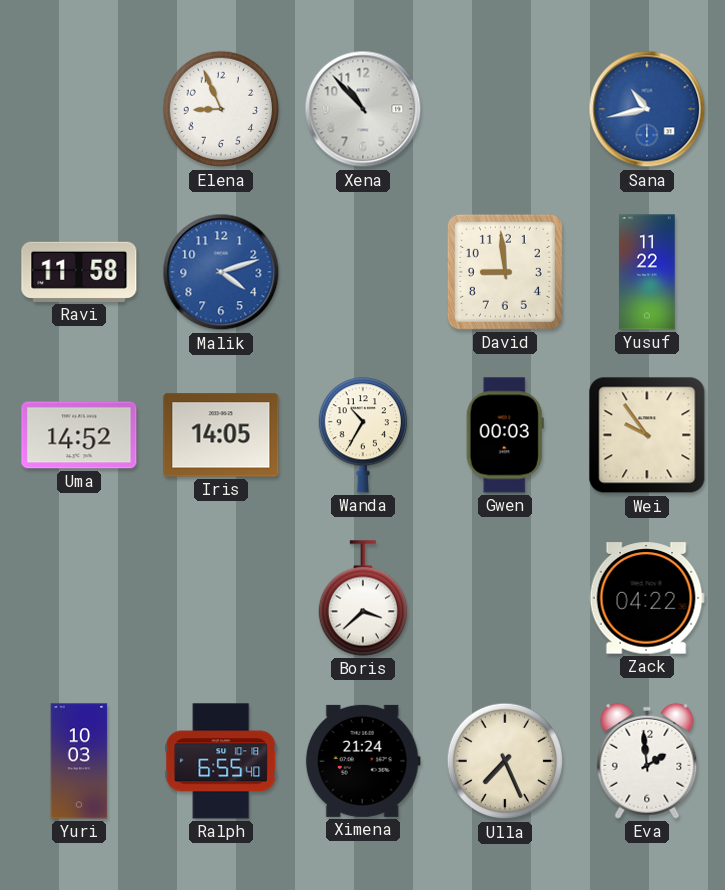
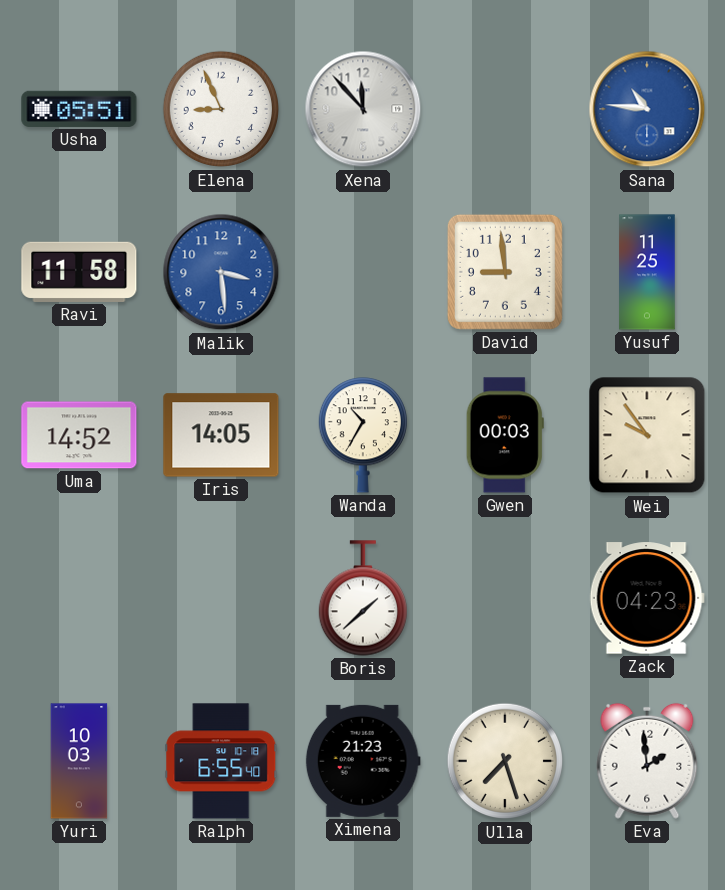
Usha: none -> 05:51 (79, 109)
Xena: 10:53 -> 11:53 (363, 109)
Sana: 10:43 -> 10:46 (647, 109)
Malik: 4:12 -> 3:29 (221, 272)
Yusuf: 11:22 -> 11:25 (647, 272)
Boris: 3:38 -> 1:38 (362, 598)
Zack: 04:22 -> 04:23 (647, 598)
Ximena: 21:24 -> 21:23 (363, 761)
Ulla: 7:26 -> 7:27 (505, 761)
